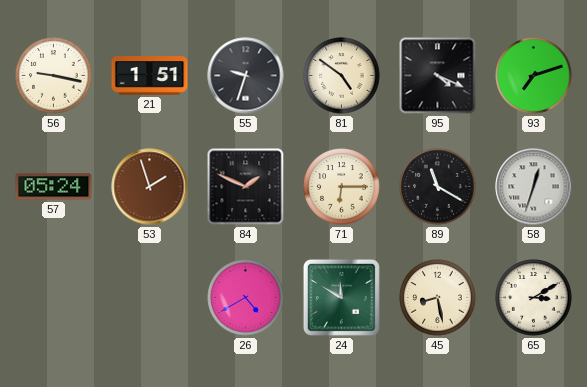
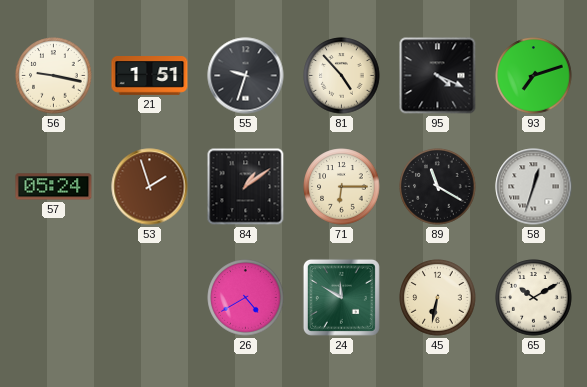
81: 4:51 -> 4:53 (342, 76)
84: 1:49 -> 1:09 (246, 187)
45: 8:28 -> 6:32 (438, 298)
65: 3:10 -> 10:10 (534, 298)
